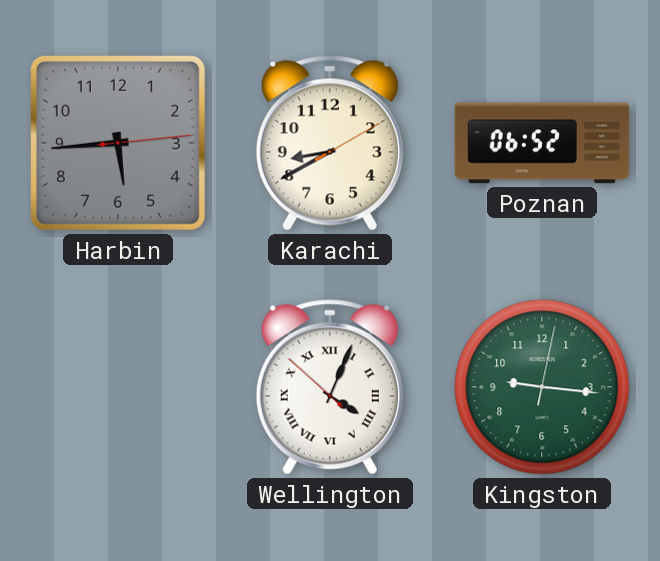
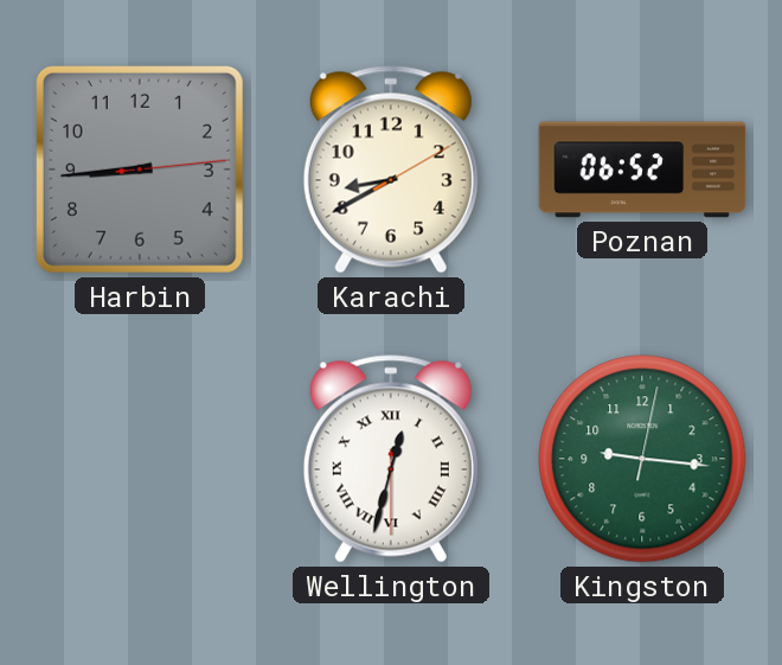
Harbin: 5:44 -> 8:44 (140, 170)
Wellington: 4:03 -> 12:32 (391, 459)
